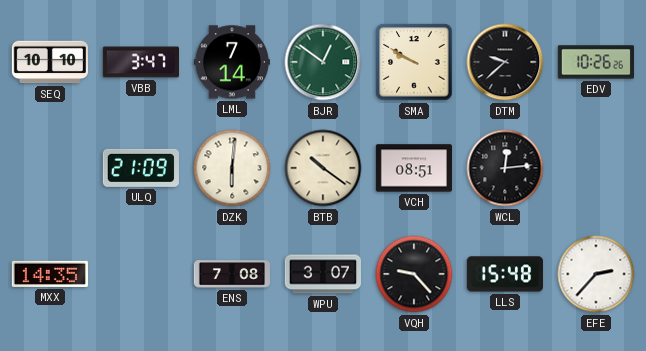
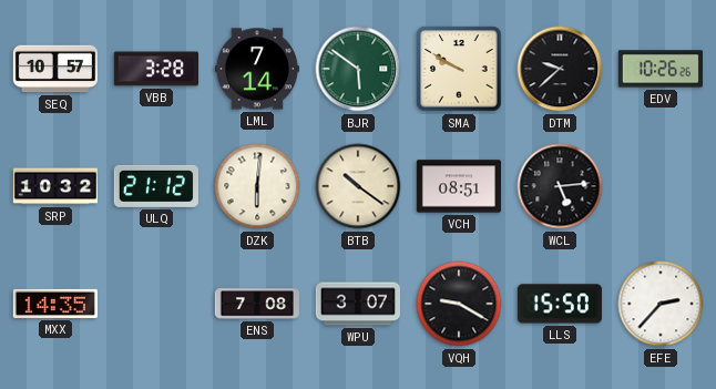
SEQ: 10:10 -> 10:57 (54, 69)
VBB: 3:47 -> 3:28 (155, 69)
BJR: 12:51 -> 5:51 (358, 69)
SRP: none -> 10:32 (54, 186)
ULQ: 21:09 -> 21:12 (156, 186)
WCL: 12:14 -> 5:14 (560, 186)
VQH: 9:23 -> 9:20 (459, 304)
LLS: 15:48 -> 15:50 (560, 304)
